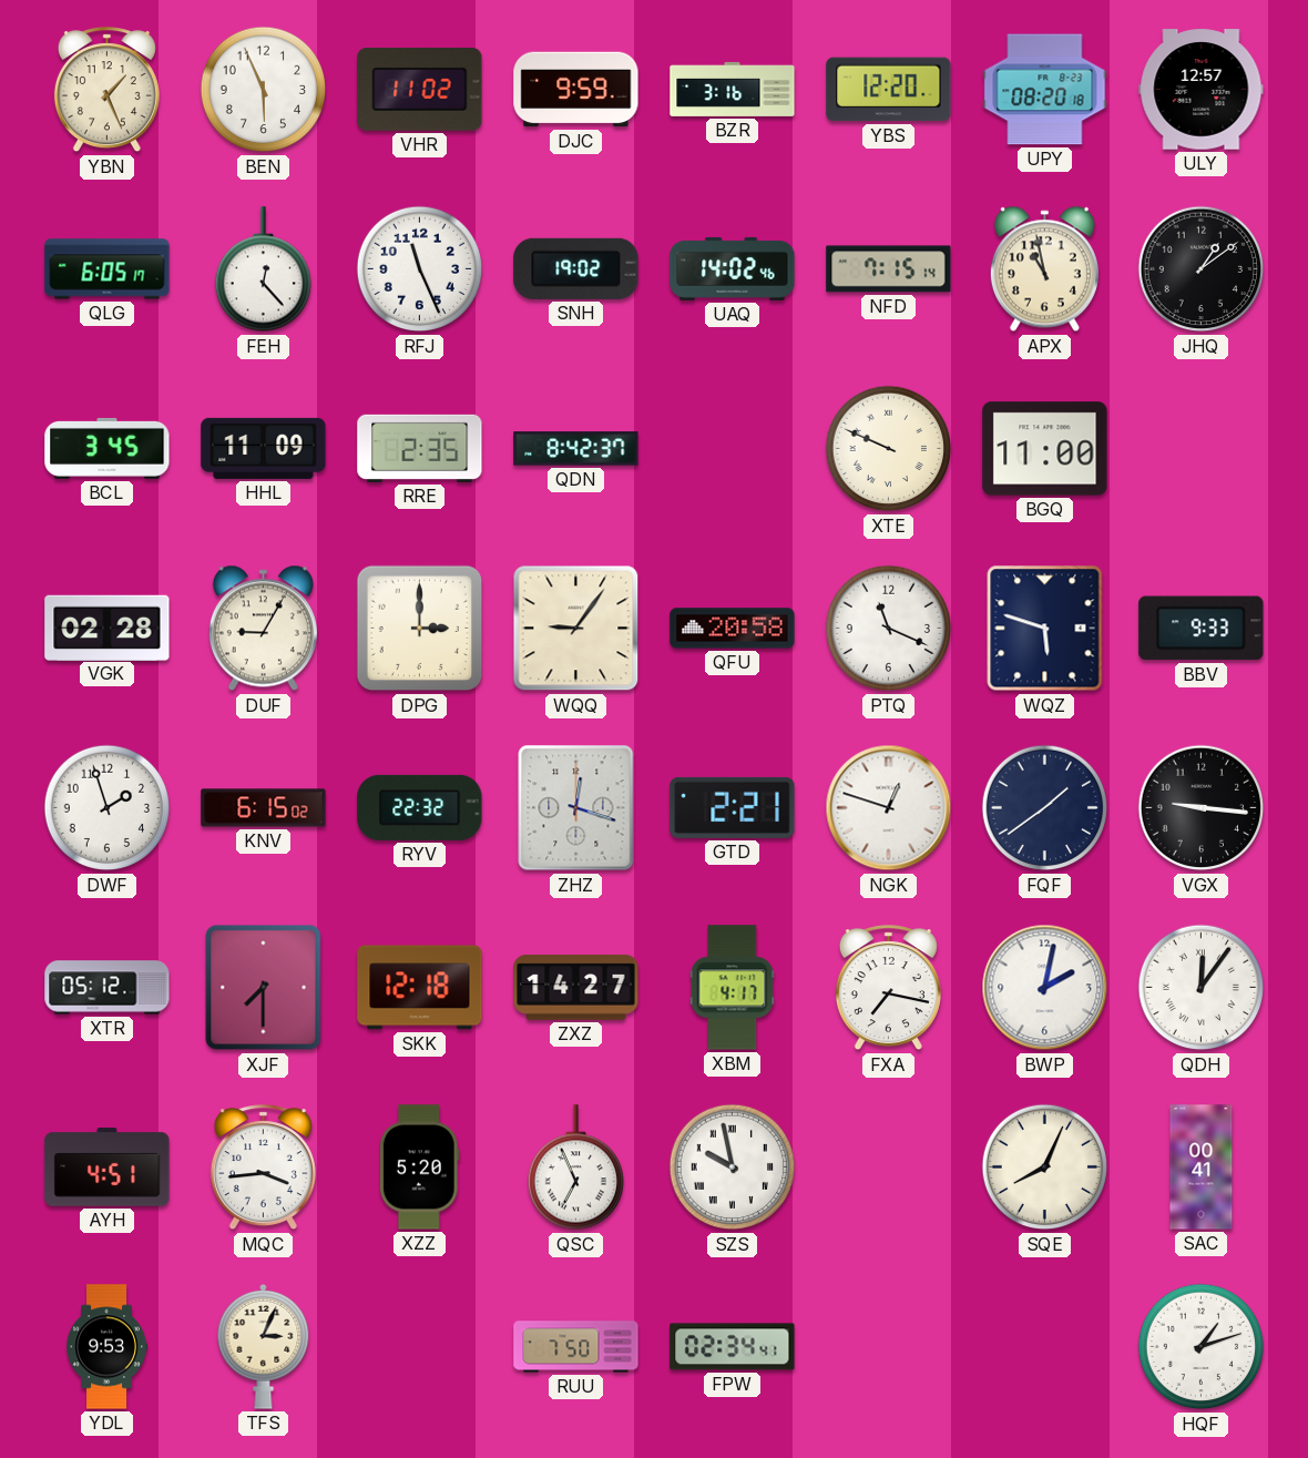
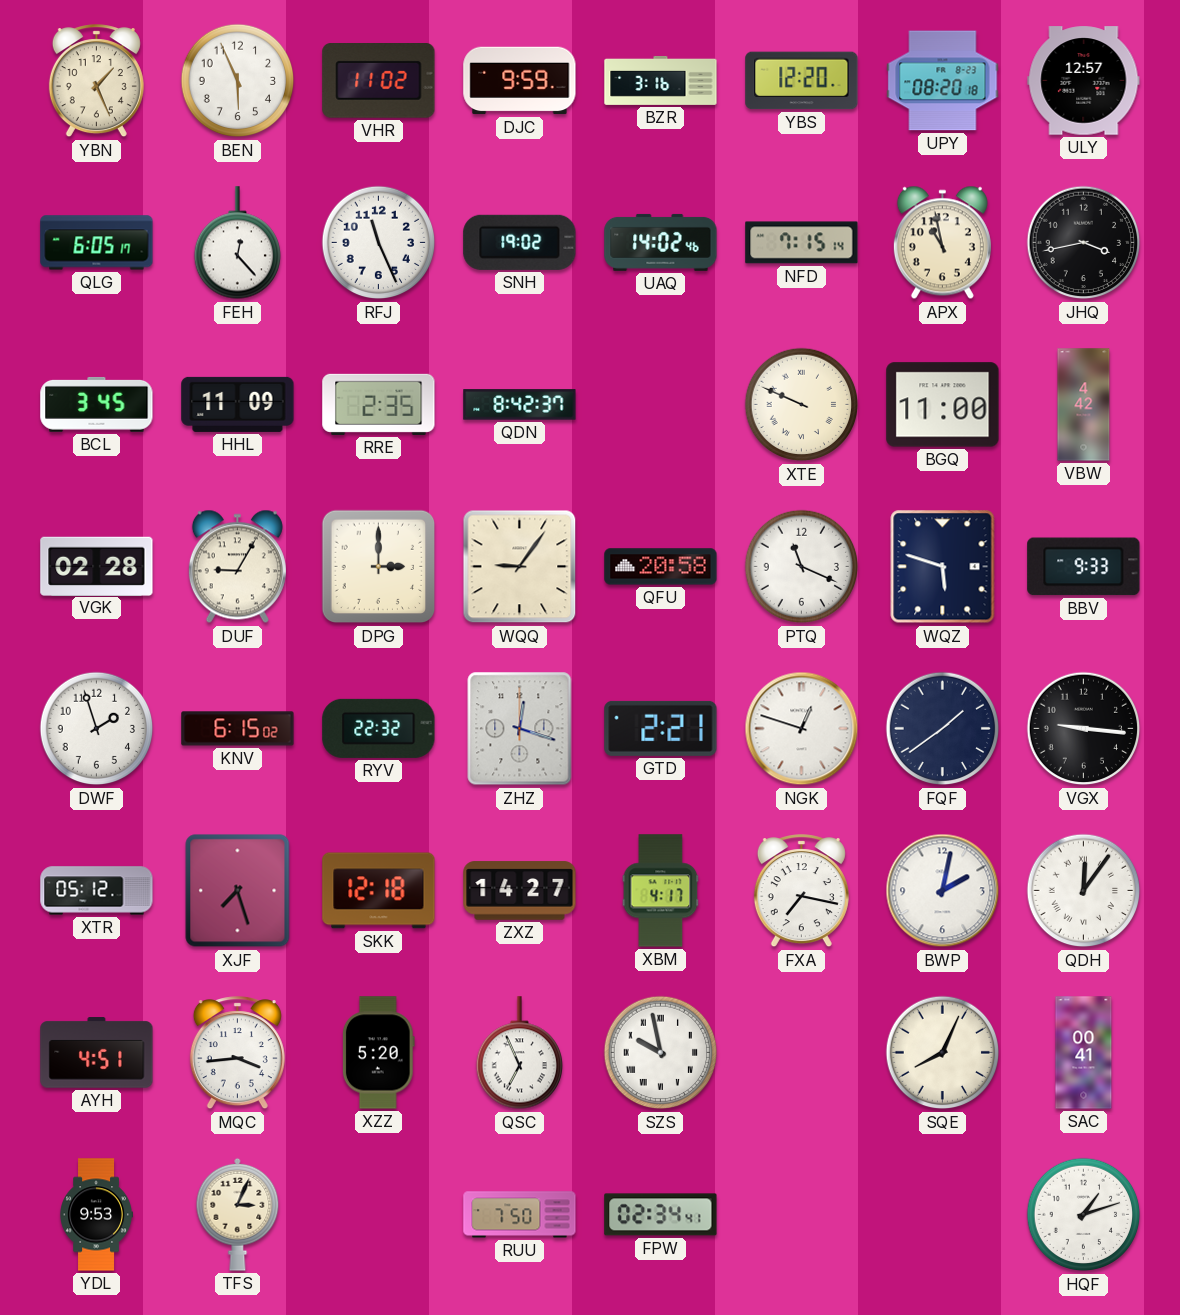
JHQ: 1:09 -> 3:43 (1084, 243)
VBW: none -> 4:42 (1084, 405)
XJF: 7:30 -> 7:27 (238, 891)
